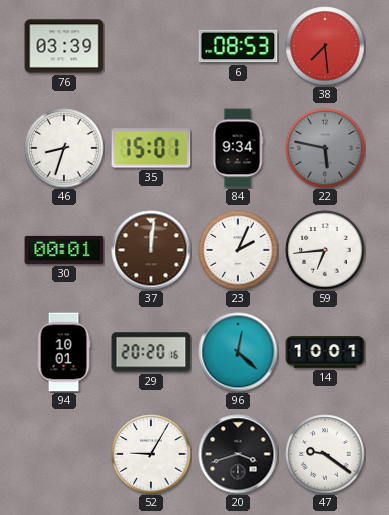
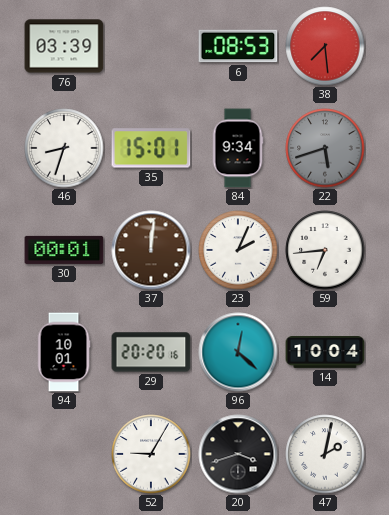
22: 5:47 -> 5:42 (325, 148)
14: 10:01 -> 10:04 (325, 353)
47: 9:21 -> 2:02 (325, 454)
